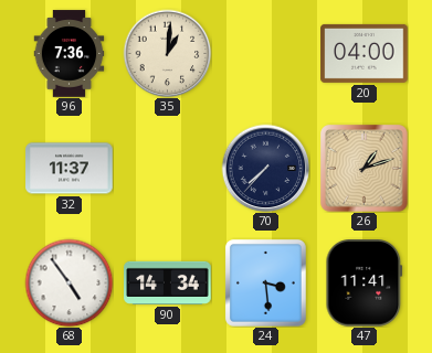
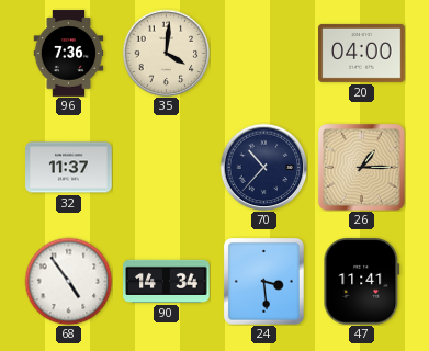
35: 1:01 -> 4:01 (166, 53)
70: 7:37 -> 10:37 (263, 167)
26: 1:12 -> 1:15 (362, 168)
